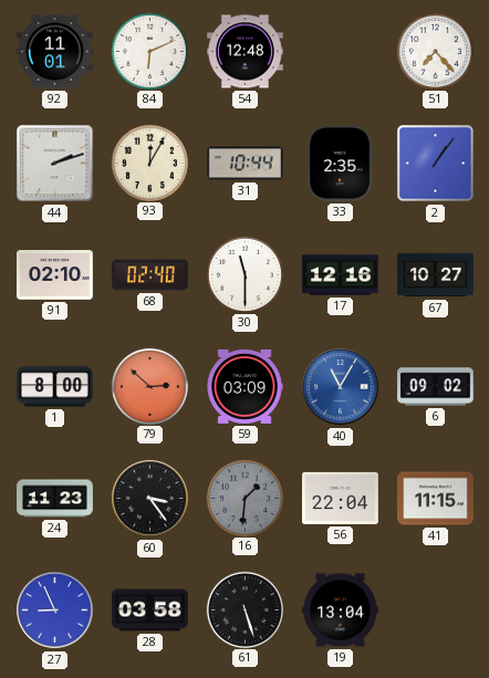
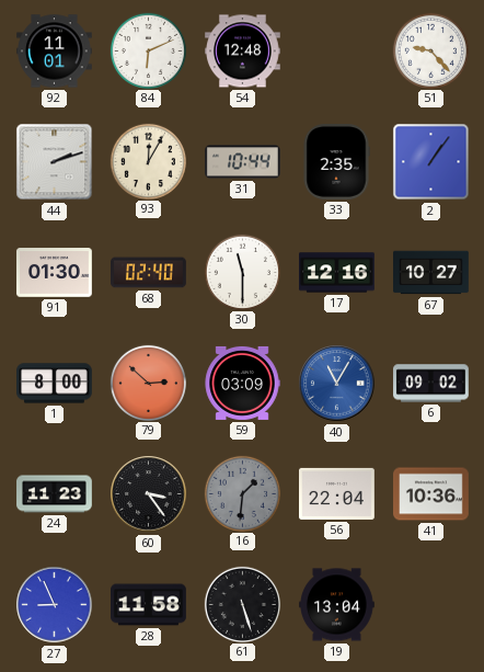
51: 7:23 -> 9:23 (430, 50)
91: 02:10 -> 01:30 (55, 273)
41: 11:15 -> 10:36 (431, 494)
28: 03:58 -> 11:58 (149, 605)
